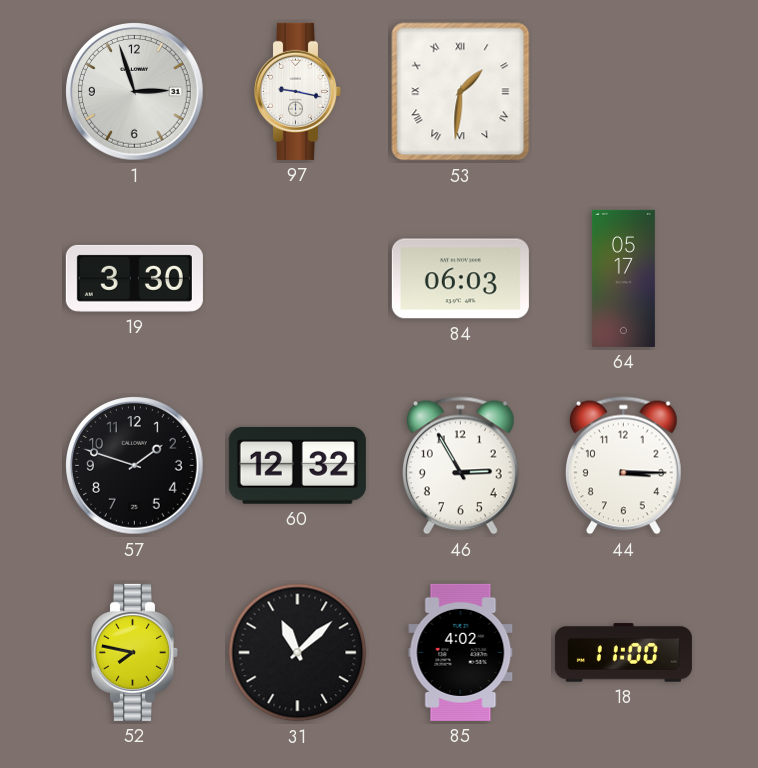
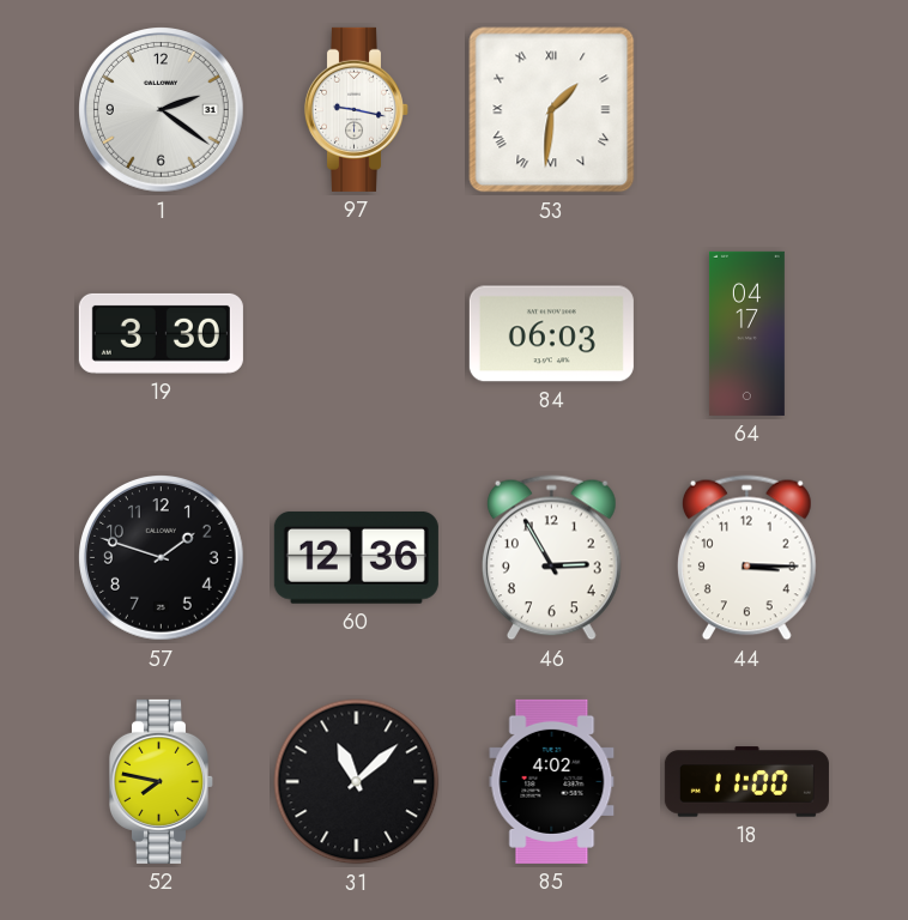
1: 2:57 -> 2:21 (162, 110)
64: 05:17 -> 04:17 (746, 333)
60: 12:32 -> 12:36 (356, 557)
